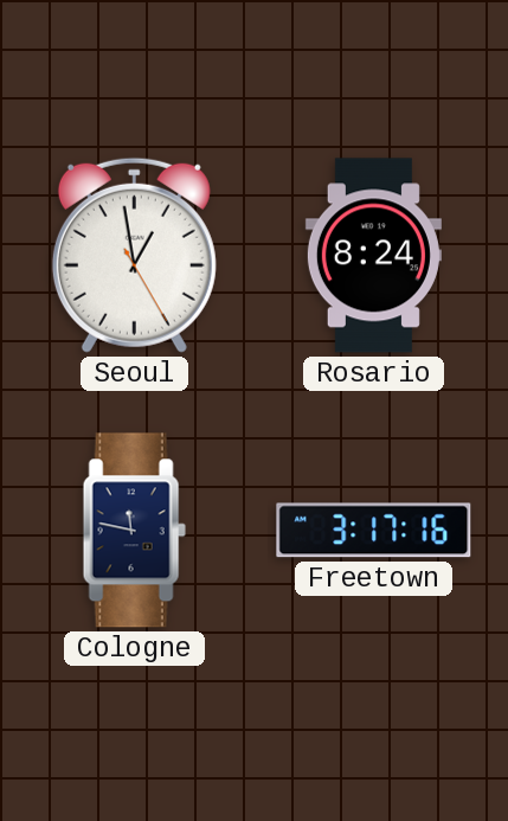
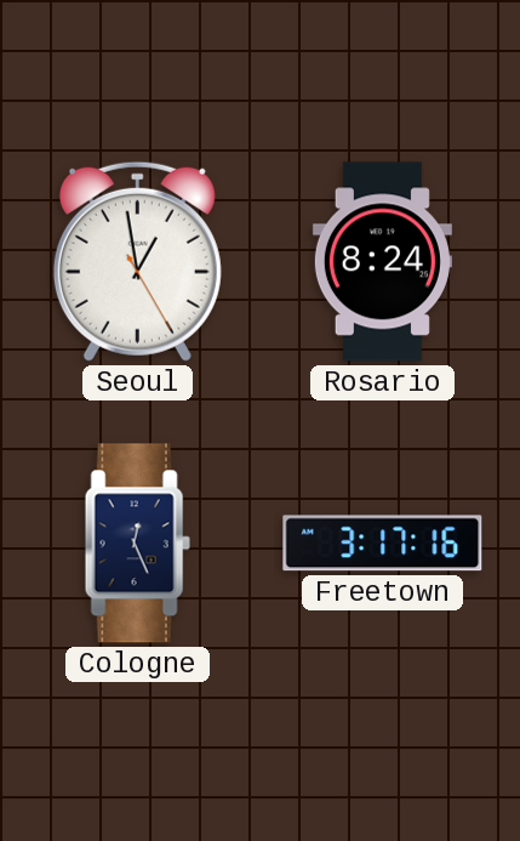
Cologne: 11:47 -> 12:26 (137, 544)
